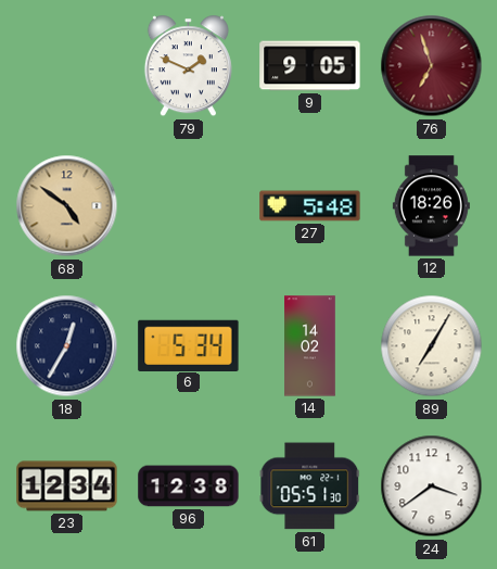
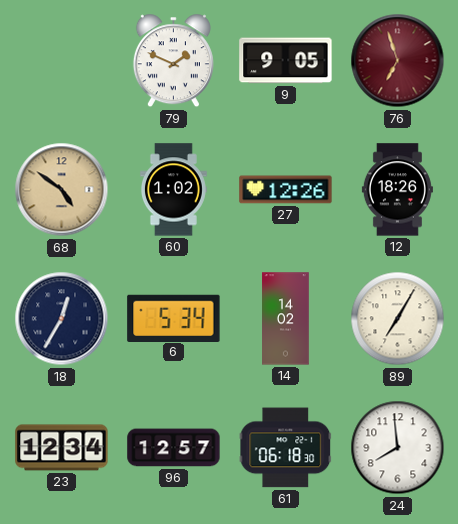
60: none -> 1:02 (173, 190)
27: 5:48 -> 12:26 (286, 190)
96: 12:38 -> 12:57 (174, 448)
61: 05:51 -> 06:18 (286, 448)
24: 3:39 -> 7:59 (398, 448)
